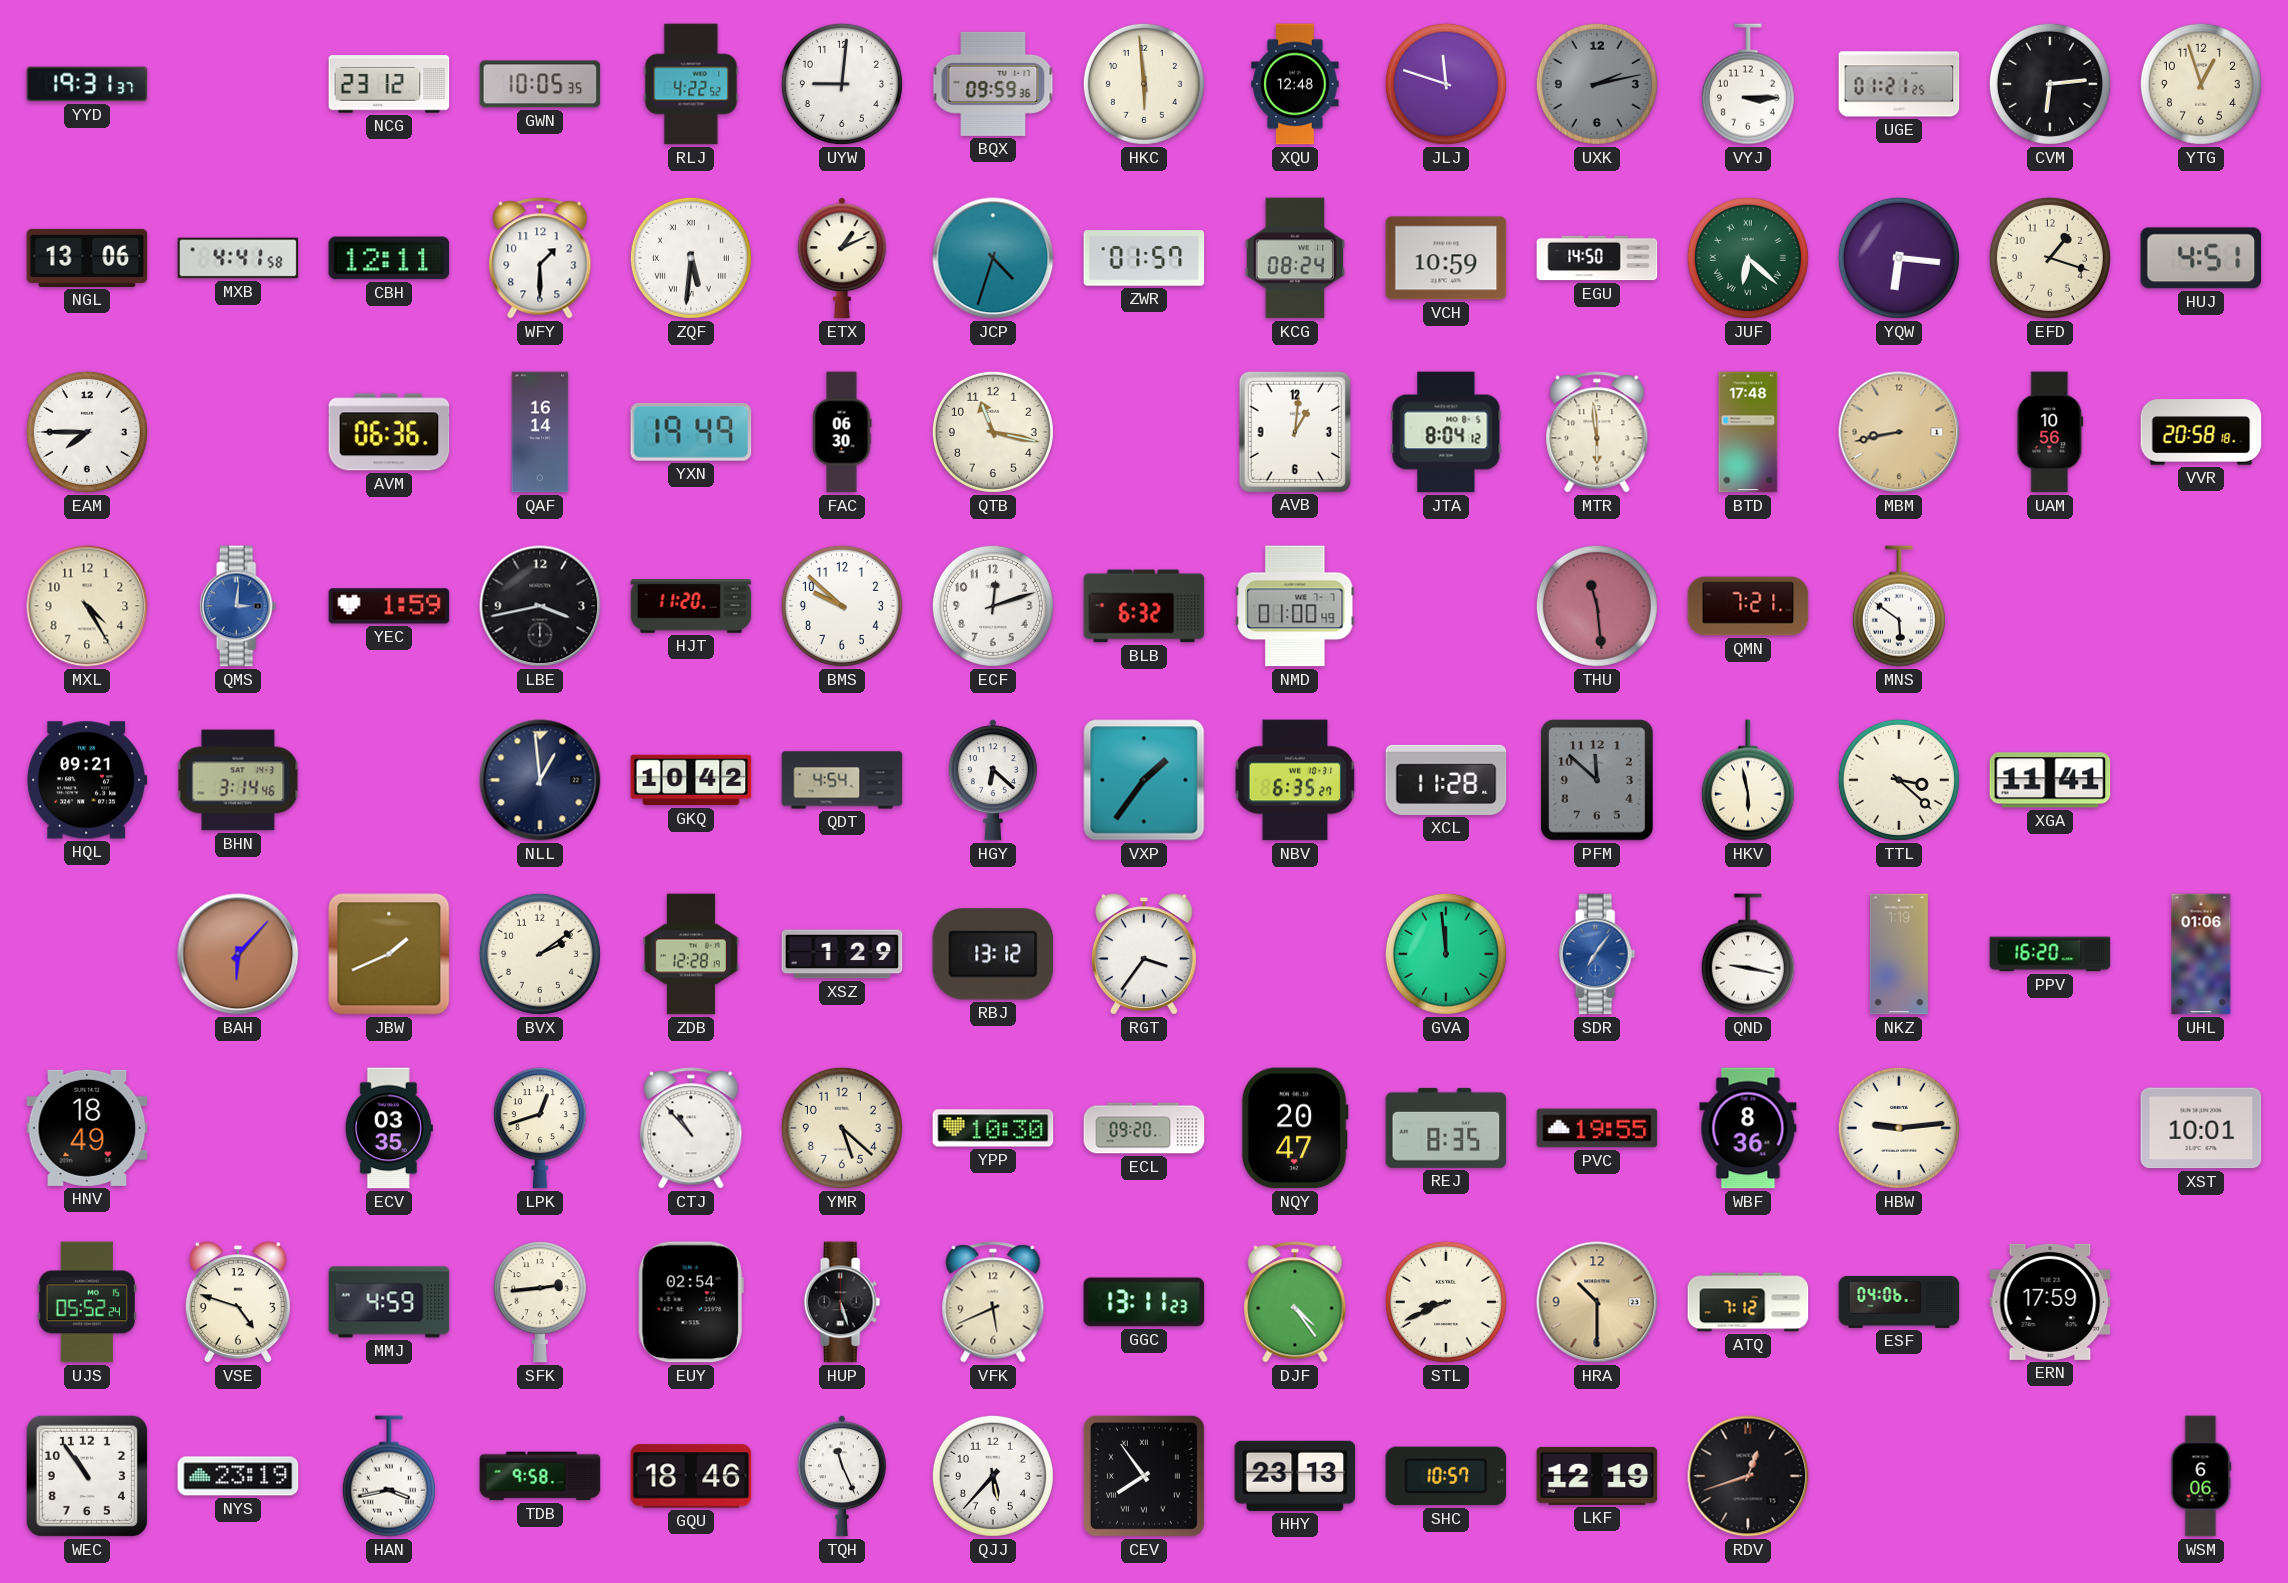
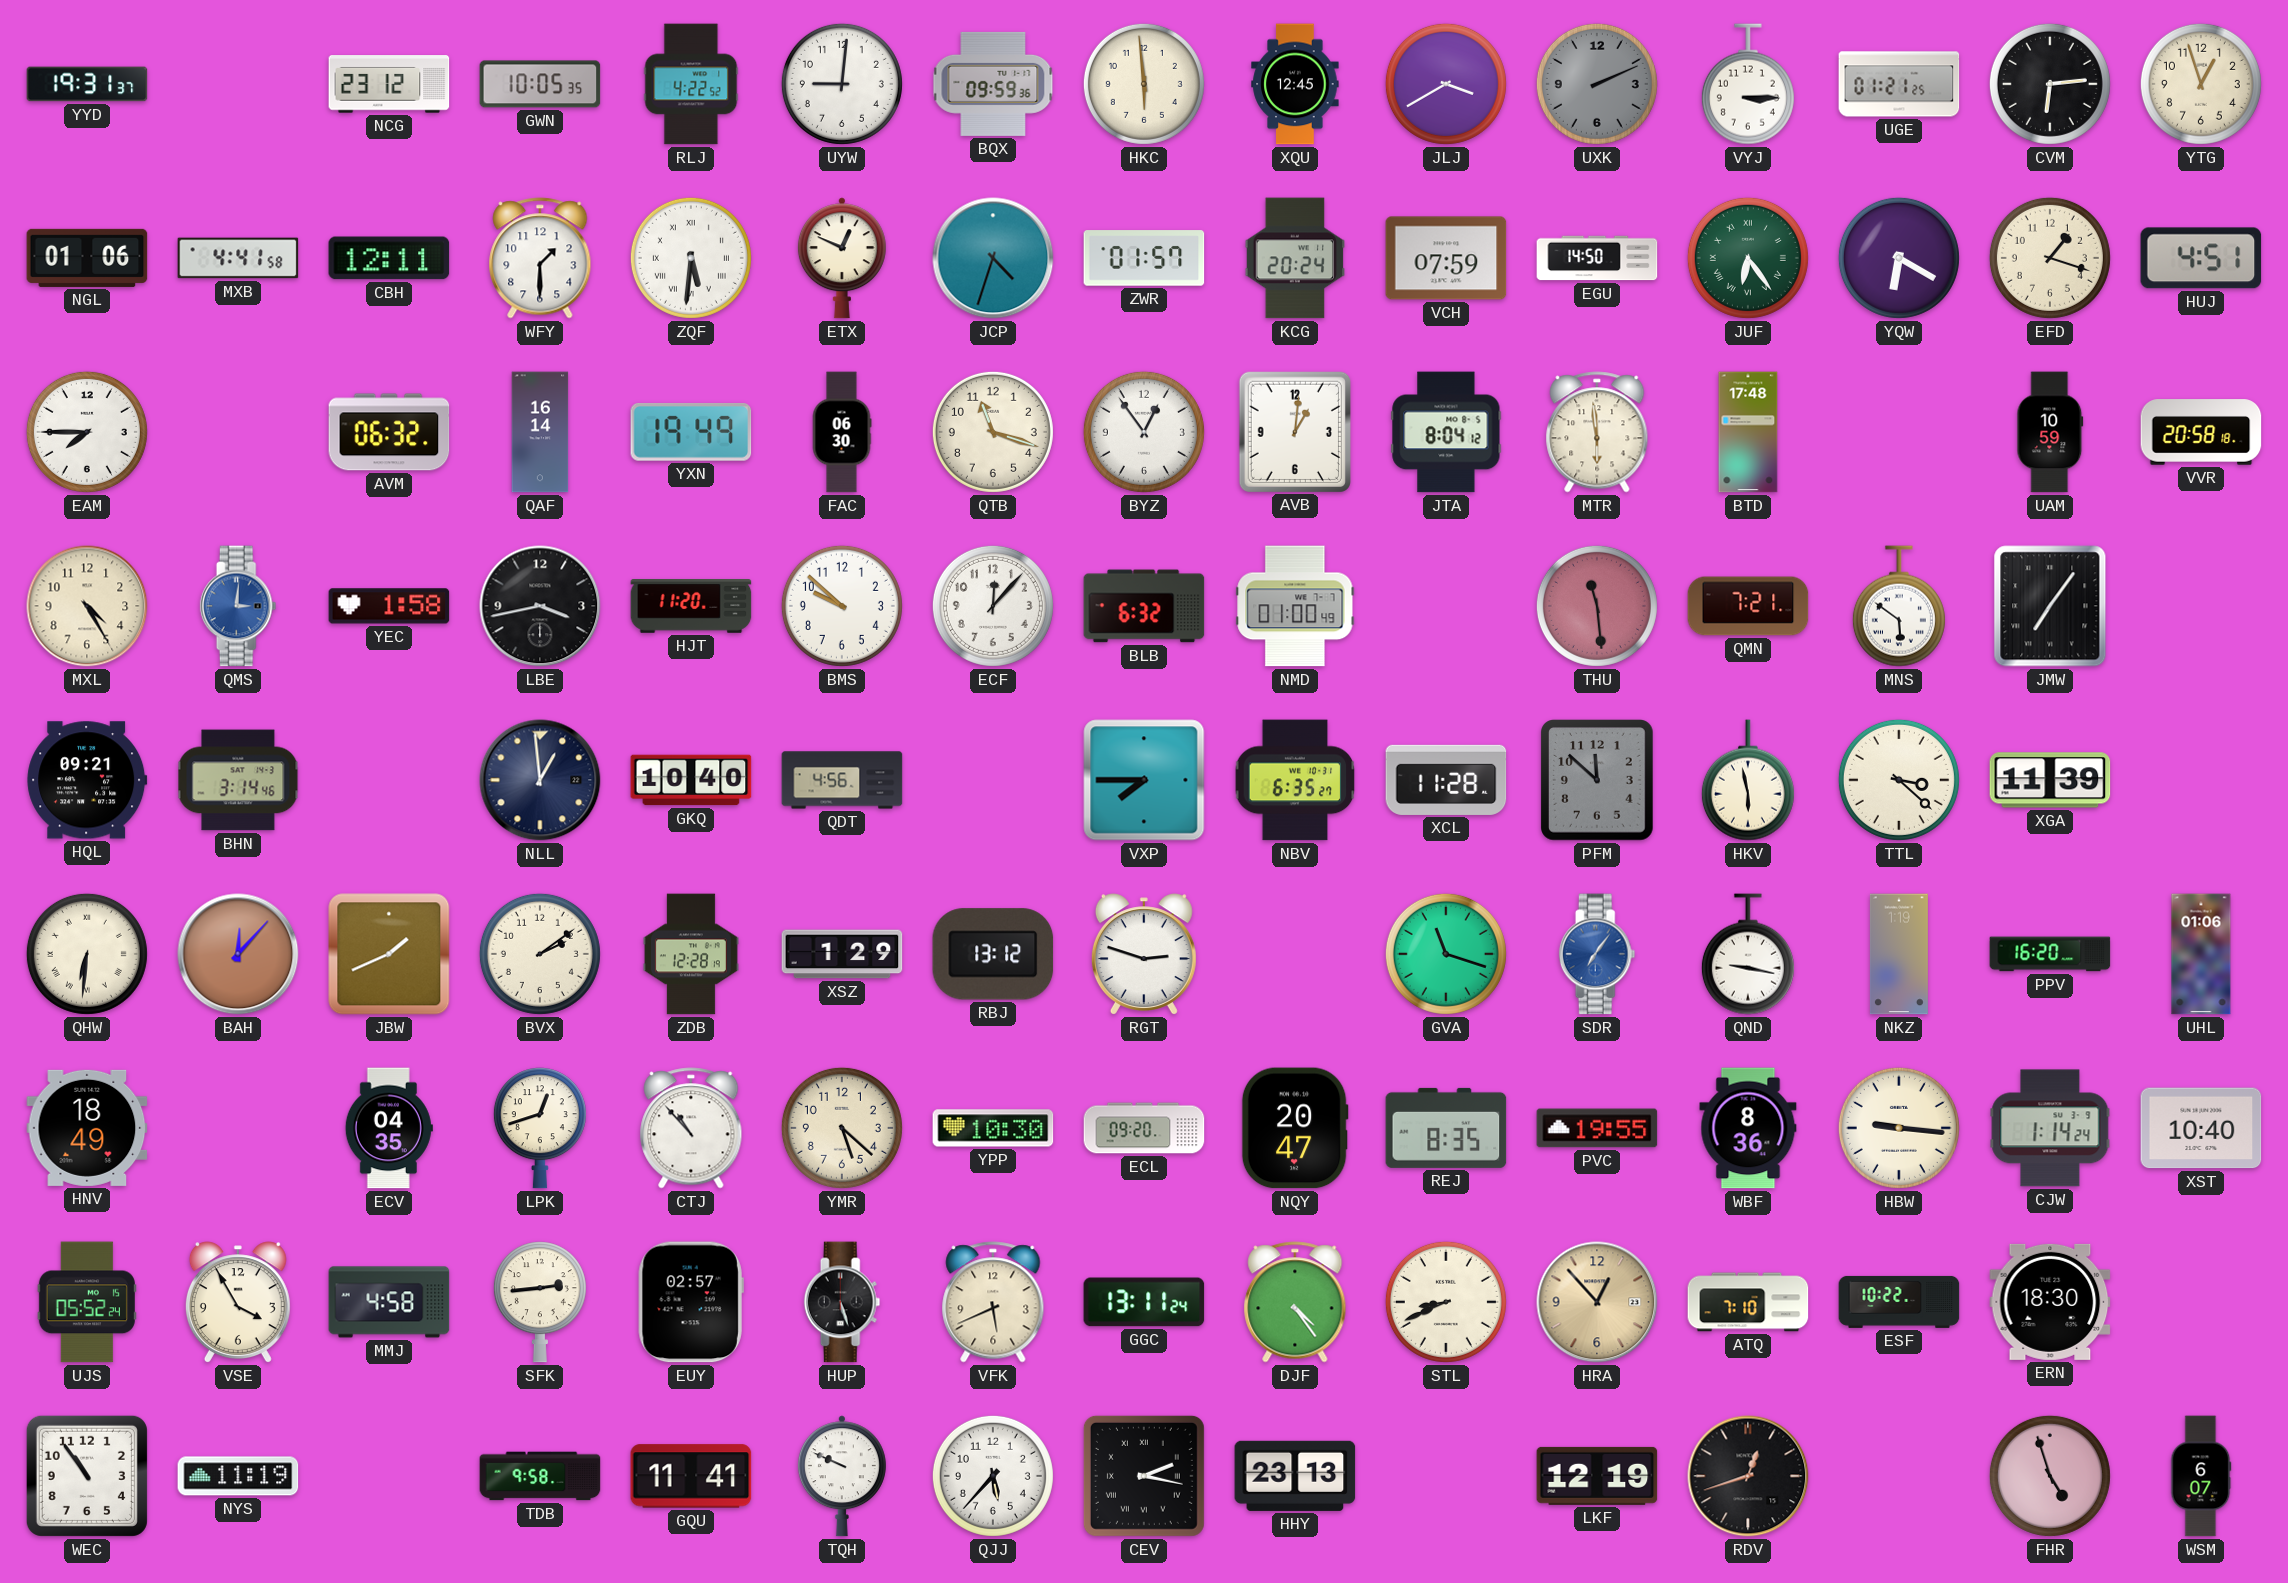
XQU: 12:48 -> 12:45 (1295, 84)
JLJ: 11:48 -> 3:40 (1446, 84)
UXK: 2:13 -> 2:11 (1597, 84)
NGL: 13:06 -> 01:06 (87, 258)
ETX: 1:11 -> 12:49 (842, 258)
KCG: 08:24 -> 20:24 (1295, 258)
VCH: 10:59 -> 07:59 (1446, 258)
JUF: 6:22 -> 6:24 (1748, 258)
YQW: 6:16 -> 6:20 (1899, 258)
AVM: 06:36 -> 06:32 (389, 432)
QTB: 11:17 -> 11:18 (993, 432)
BYZ: none -> 12:54 (1144, 432)
MBM: 8:43 -> none (1899, 432)
UAM: 10:56 -> 10:59 (2050, 432)
YEC: 1:59 -> 1:58 (389, 606)
ECF: 12:12 -> 12:07 (993, 606)
JMW: none -> 7:06 (2050, 606)
GKQ: 10:42 -> 10:40 (691, 780)
QDT: 4:54 -> 4:56 (842, 780)
HGY: 6:22 -> none (993, 780)
VXP: 1:36 -> 7:45 (1144, 780)
XGA: 11:41 -> 11:39 (2050, 780)
QHW: none -> 6:31 (87, 954)
BAH: 6:07 -> 12:07 (238, 954)
RGT: 3:36 -> 2:48 (1144, 954)
GVA: 11:59 -> 11:18 (1446, 954)
ECV: 03:35 -> 04:35 (389, 1128)
HBW: 9:14 -> 9:16 (1899, 1128)
CJW: none -> 1:14 (2050, 1128)
XST: 10:01 -> 10:40 (2201, 1128)
VSE: 4:48 -> 3:55 (238, 1302)
MMJ: 4:59 -> 4:58 (389, 1302)
EUY: 02:54 -> 02:57 (691, 1302)
GGC: 13:11:23 -> 13:11:24 (1144, 1302)
HRA: 10:30 -> 12:53 (1597, 1302)
ATQ: 7:12 -> 7:10 (1748, 1302)
ESF: 04:06 -> 10:22 (1899, 1302)
ERN: 17:59 -> 18:30 (2050, 1302)
NYS: 23:19 -> 11:19 (238, 1476)
HAN: 3:43 -> none (389, 1476)
GQU: 18:46 -> 11:41 (691, 1476)
TQH: 11:26 -> 9:49 (842, 1476)
CEV: 7:54 -> 2:17 (1144, 1476)
SHC: 10:57 -> none (1446, 1476)
FHR: none -> 4:57 (2050, 1476)
WSM: 6:06 -> 6:07 (2201, 1476)
